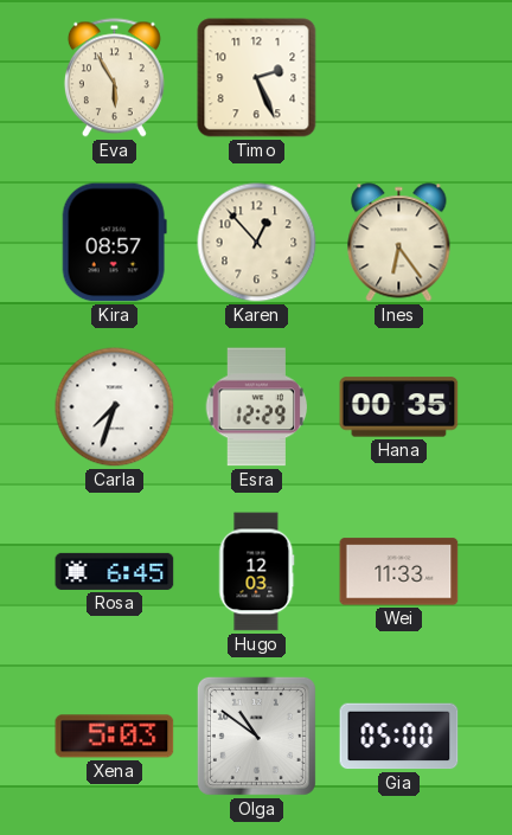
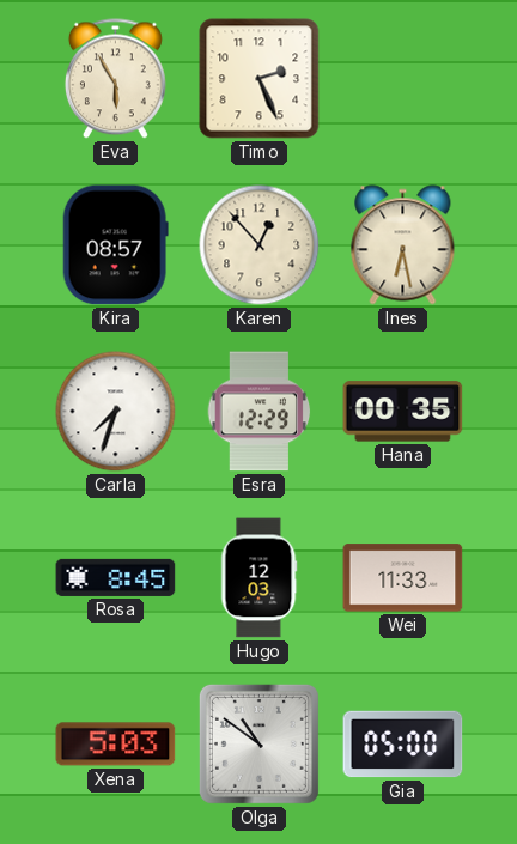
Ines: 6:24 -> 6:28 (403, 245)
Rosa: 6:45 -> 8:45 (116, 577)
